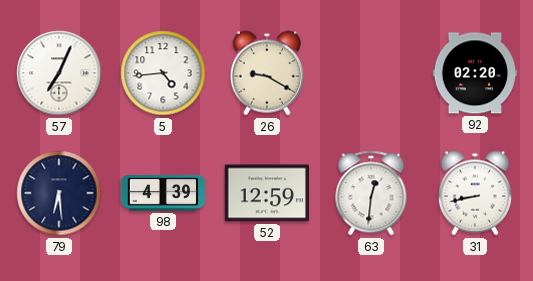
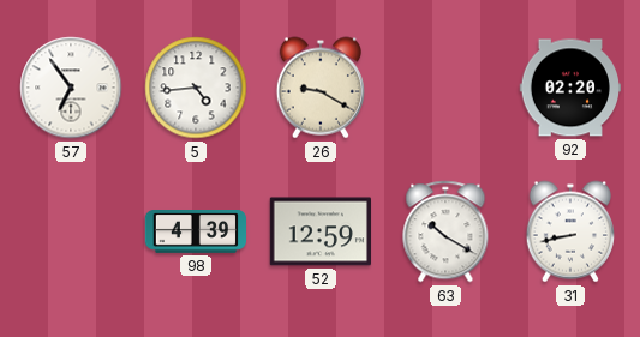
57: 7:04 -> 6:54 (71, 88)
79: 6:29 -> none (59, 193)
63: 12:31 -> 10:20 (445, 231)
